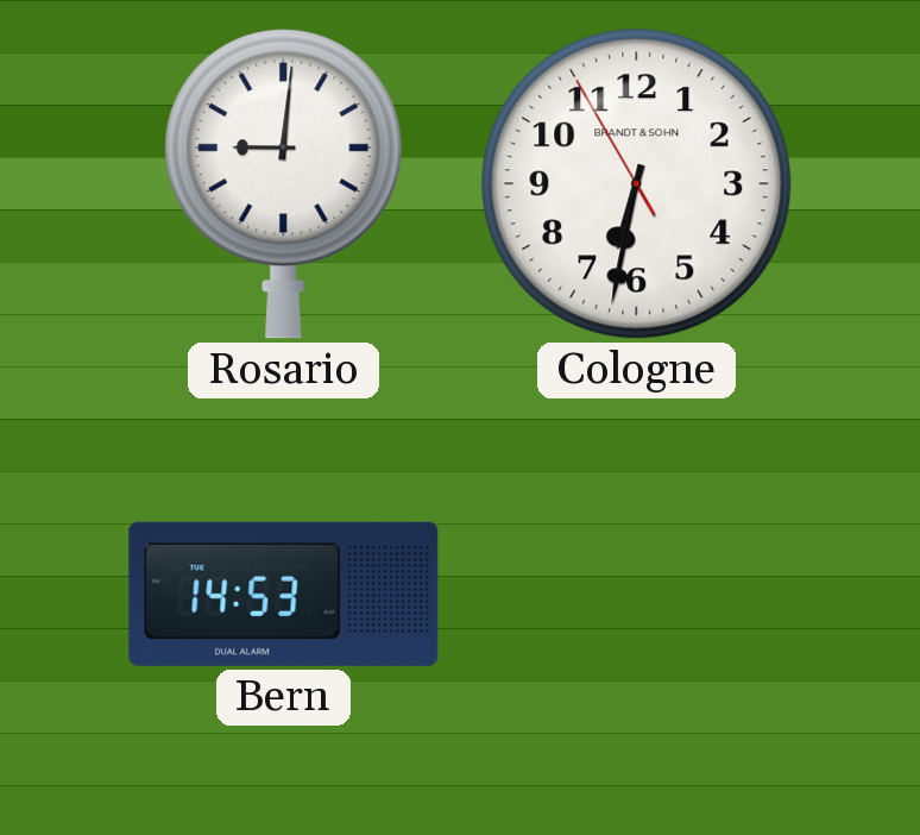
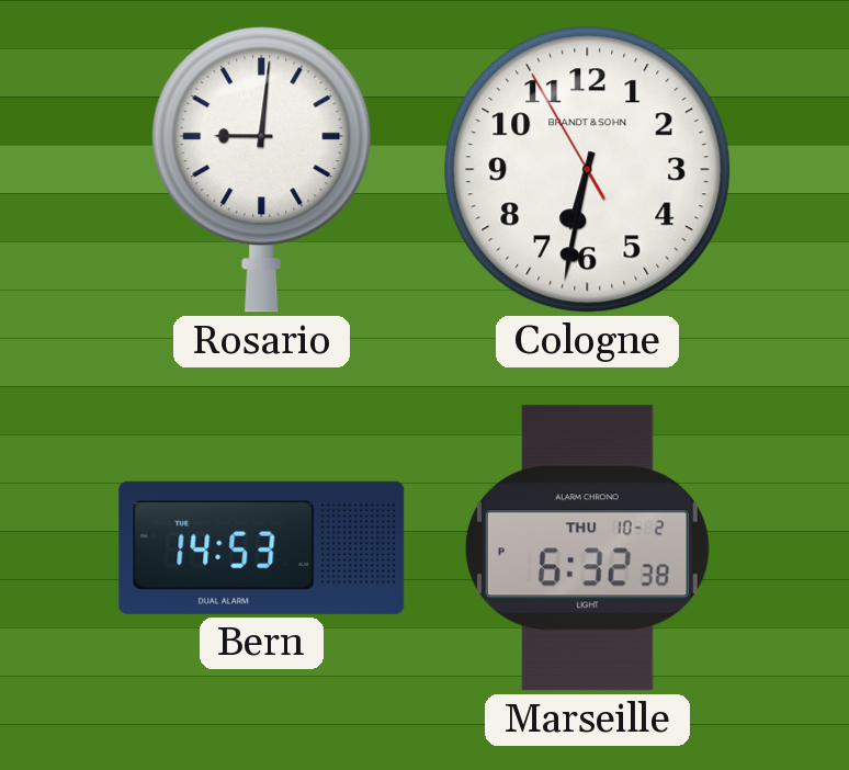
Marseille: none -> 6:32 (587, 548)
